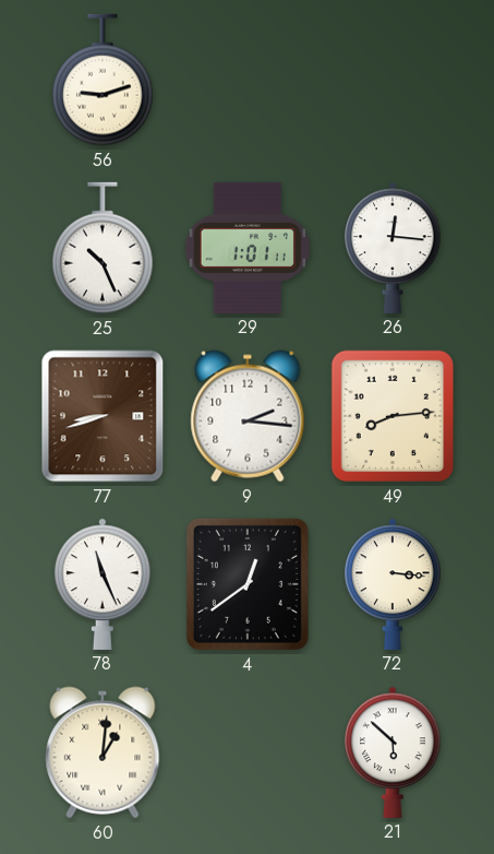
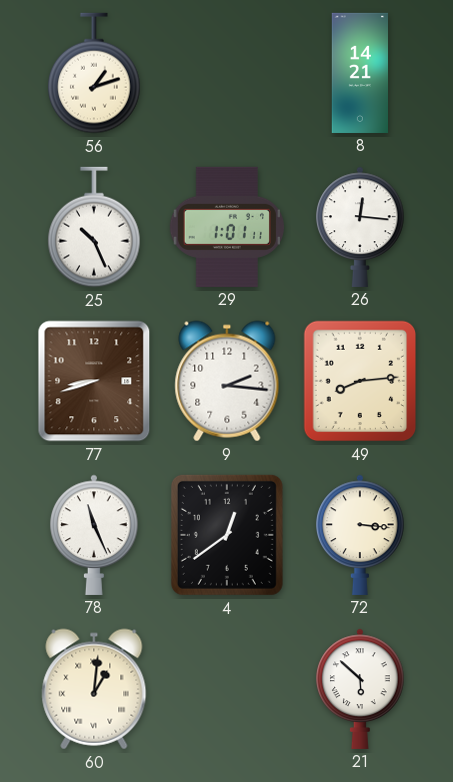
56: 9:12 -> 1:12 (94, 73)
8: none -> 14:21 (360, 73)
